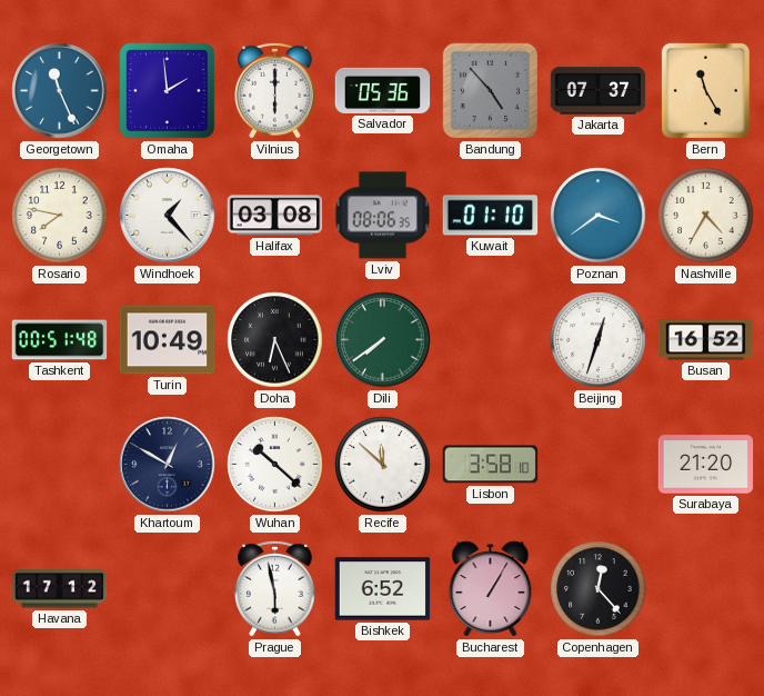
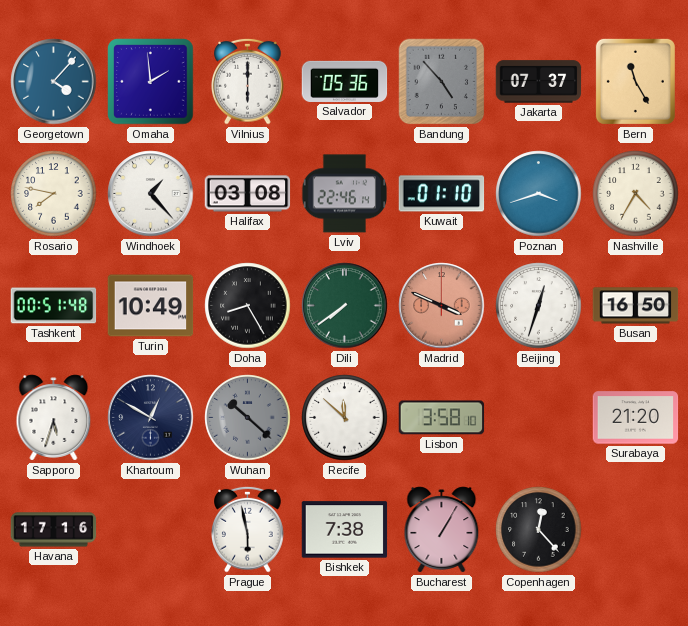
Georgetown: 11:26 -> 4:07 (54, 82)
Lviv: 08:06 -> 22:46 (345, 194)
Poznan: 3:39 -> 3:42 (539, 194)
Doha: 6:26 -> 8:25 (248, 306)
Madrid: none -> 3:49 (442, 306)
Busan: 16:52 -> 16:50 (636, 306)
Sapporo: none -> 5:33 (54, 418)
Wuhan dial: white -> grey (248, 418)
Havana: 17:12 -> 17:16 (54, 530)
Bishkek: 6:52 -> 7:38 (345, 530)
